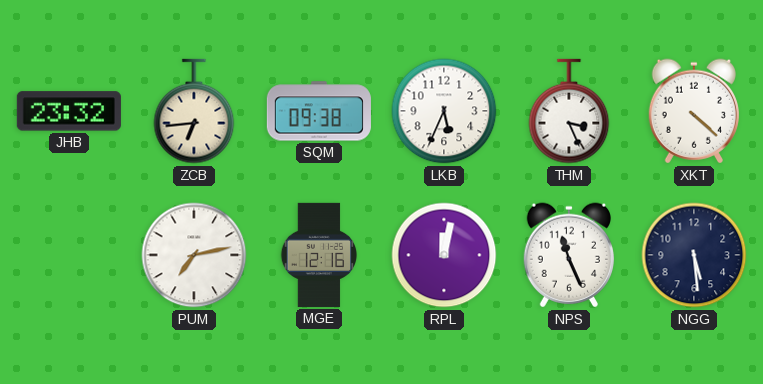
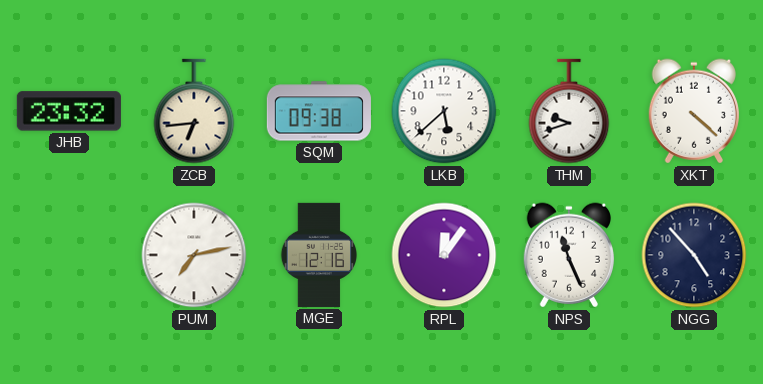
LKB: 5:34 -> 5:38 (444, 111)
THM: 3:26 -> 9:42 (569, 111)
RPL: 12:02 -> 12:06 (444, 255)
NGG: 5:29 -> 4:53 (694, 255)
